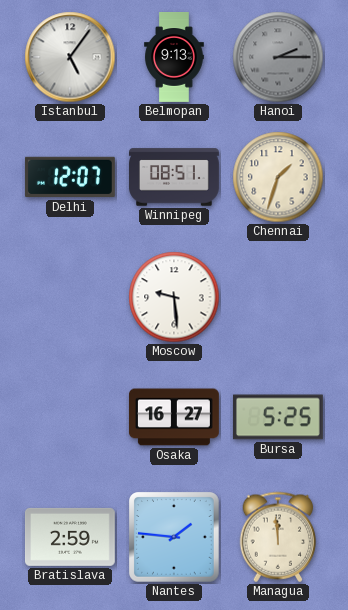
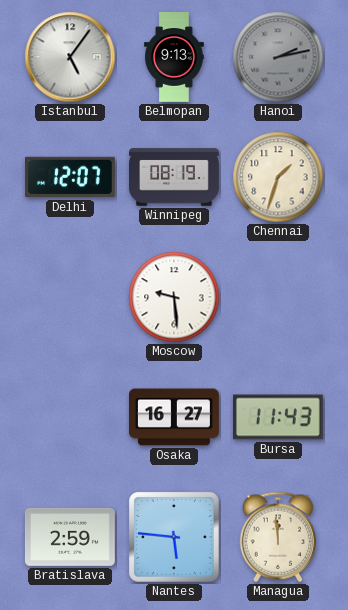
Hanoi: 2:15 -> 2:13 (278, 57)
Winnipeg: 08:51 -> 08:19 (175, 177)
Bursa: 5:25 -> 11:43 (278, 417)
Nantes: 1:46 -> 5:46 (175, 538)
